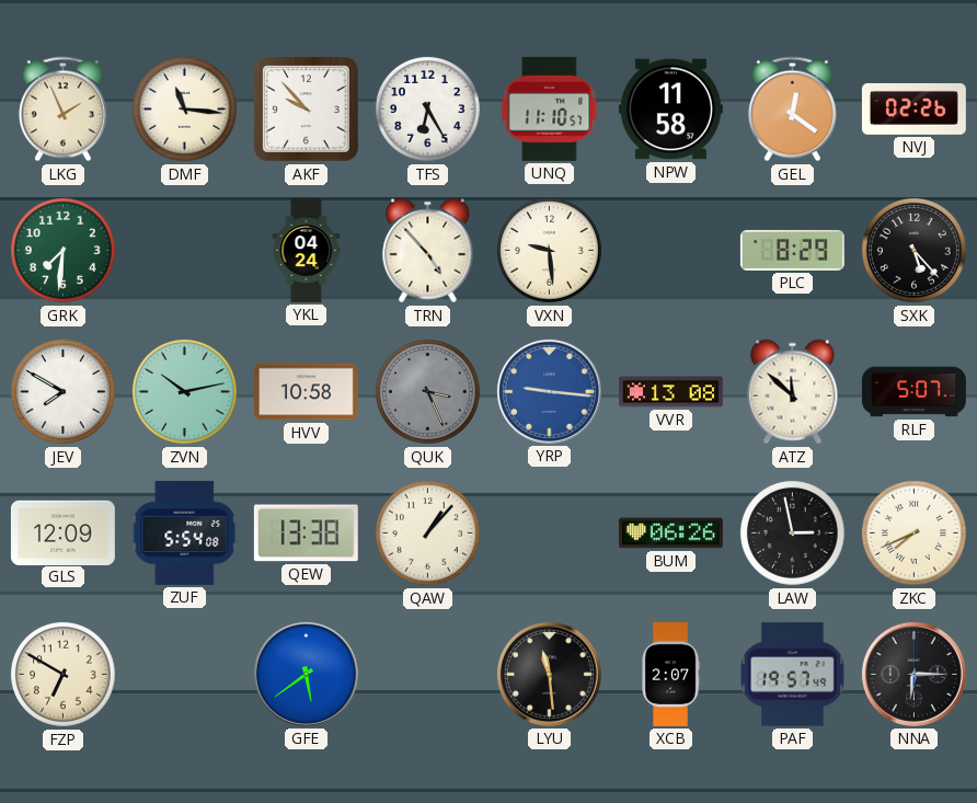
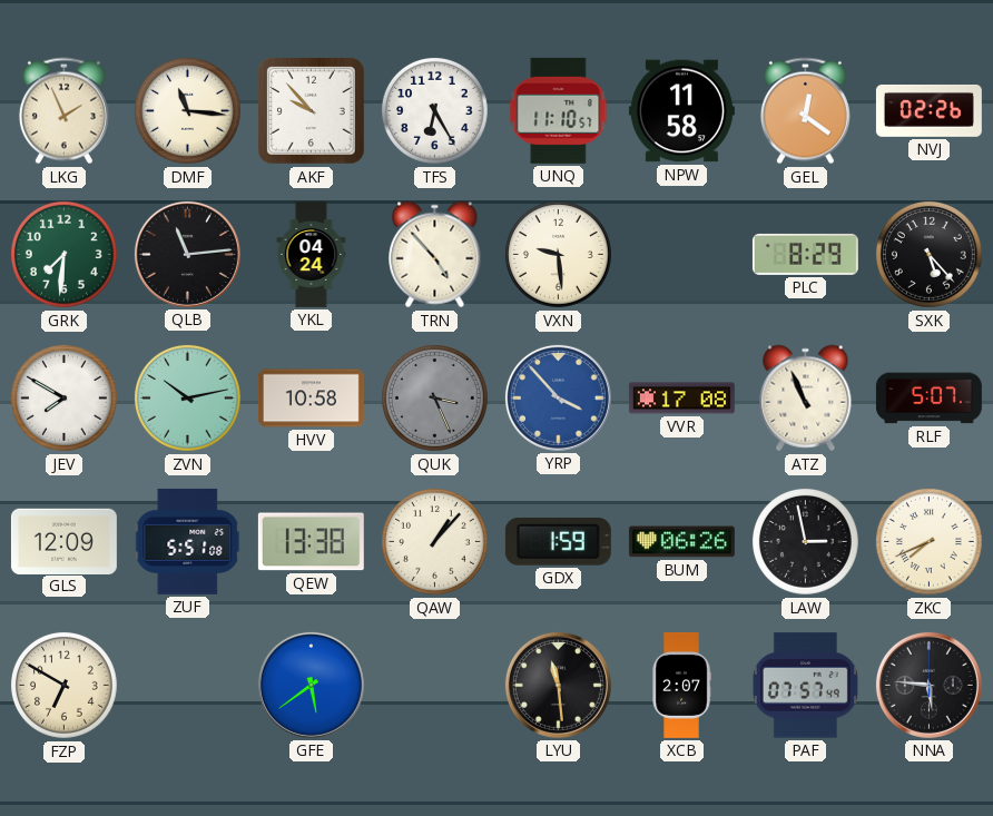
QLB: none -> 11:14 (187, 254)
YRP: 9:16 -> 3:53 (558, 397)
VVR: 13:08 -> 17:08 (681, 399)
ATZ: 11:52 -> 10:56 (806, 399)
ZUF: 5:54 -> 5:51 (188, 541)
GDX: none -> 1:59 (558, 541)
PAF: 19:57 -> 07:57 (805, 686)
NNA: 6:15 -> 5:46 (928, 685)
